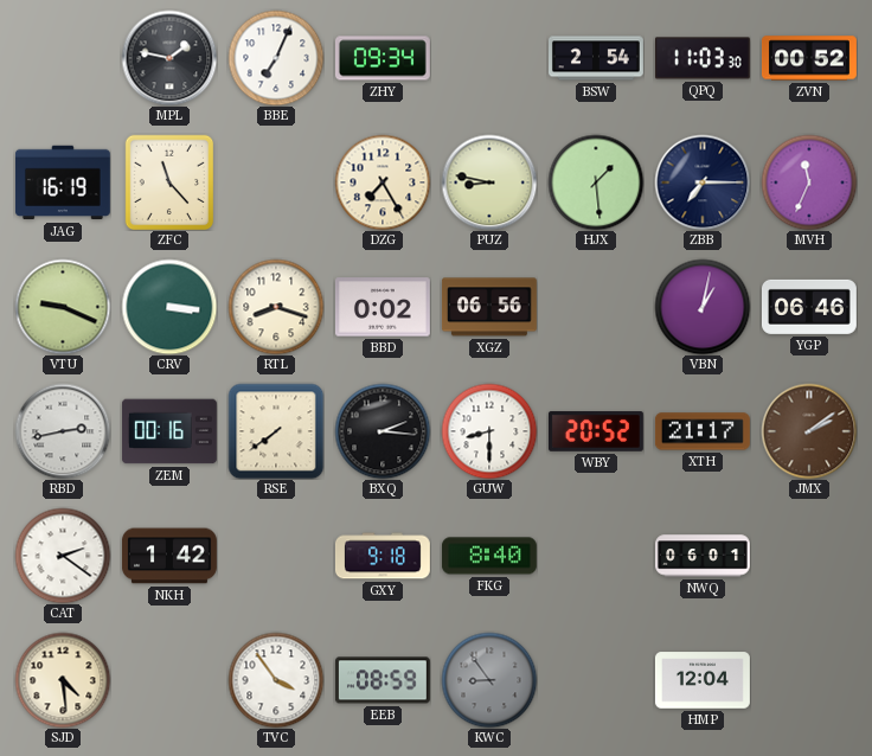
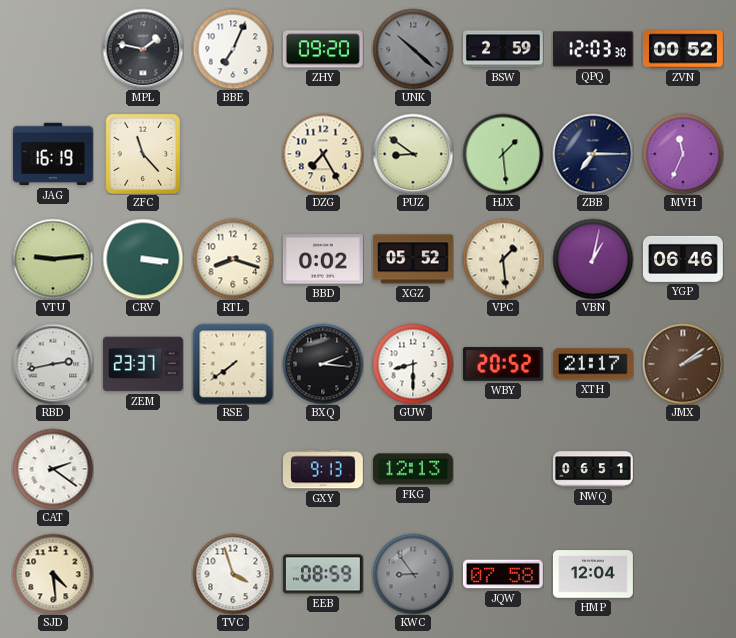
ZHY: 09:34 -> 09:20 (323, 49)
UNK: none -> 10:22 (413, 49)
BSW: 2:54 -> 2:59 (504, 49)
QPQ: 11:03 -> 12:03 (593, 49)
PUZ: 8:47 -> 8:51 (413, 154)
VTU: 9:19 -> 9:14 (53, 259)
XGZ: 06:56 -> 05:52 (413, 259)
VPC: none -> 1:29 (503, 259)
ZEM: 00:16 -> 23:37 (143, 364)
NKH: 1:42 -> none (169, 556)
GXY: 9:18 -> 9:13 (323, 469)
FKG: 8:40 -> 12:13 (413, 469)
NWQ: 06:01 -> 06:51 (594, 469)
TVC: 3:54 -> 3:57 (233, 574)
JQW: none -> 07:58 (503, 574)
